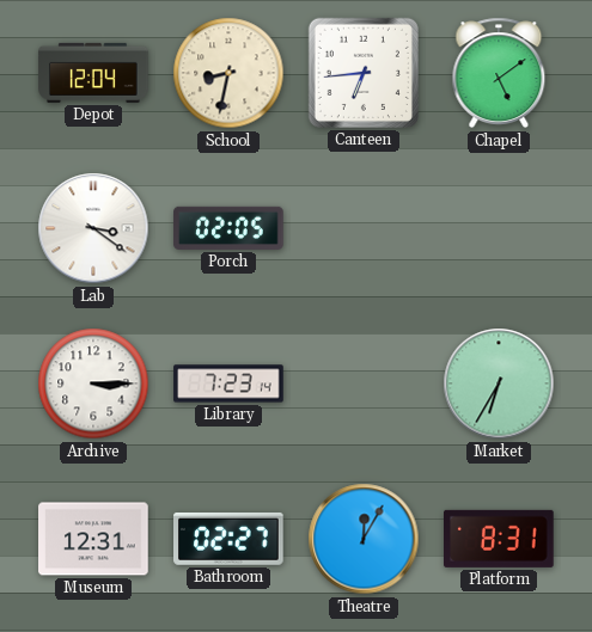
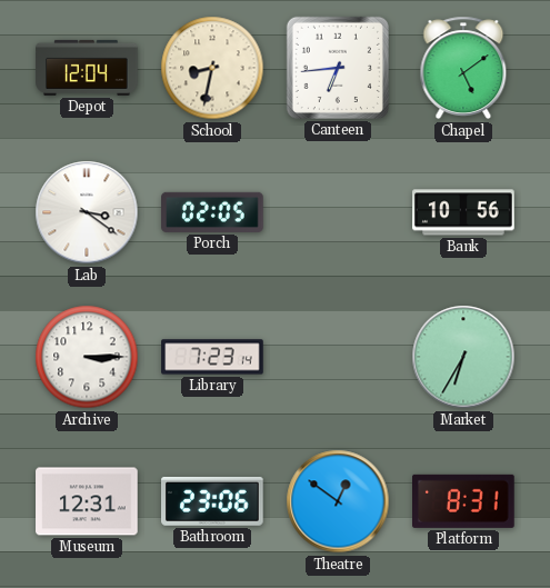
Bank: none -> 10:56 (463, 212)
Bathroom: 02:27 -> 23:06 (212, 501)
Theatre: 12:05 -> 12:51 (338, 501)
